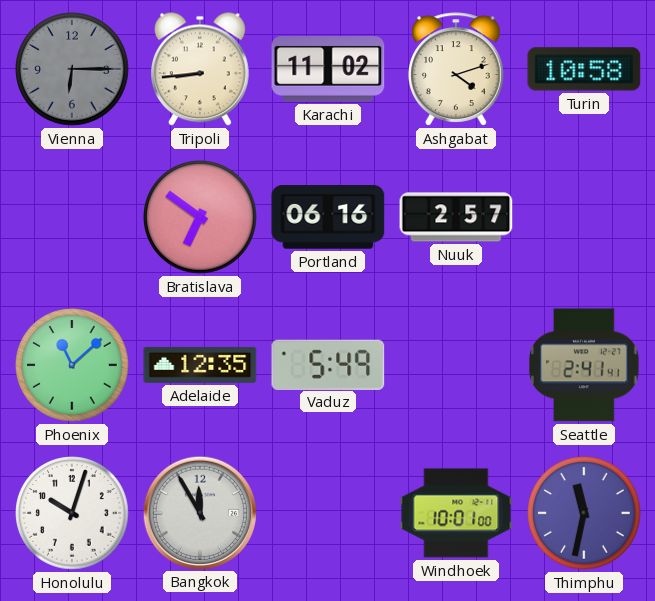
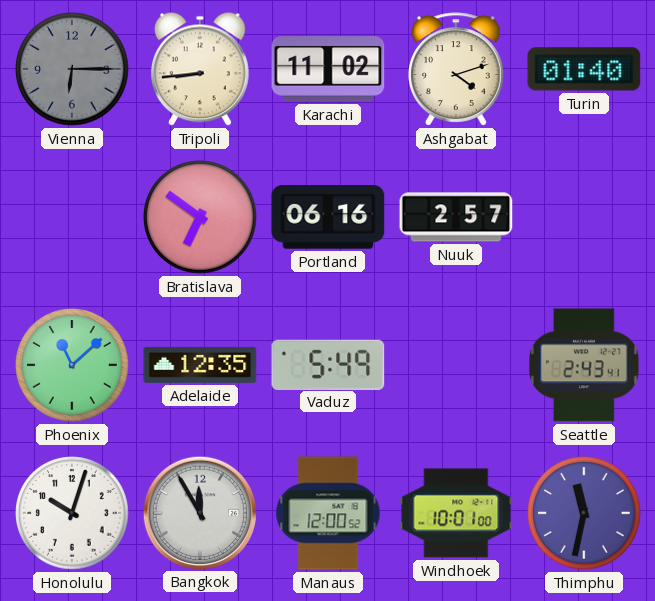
Turin: 10:58 -> 01:40 (584, 69)
Seattle: 2:41 -> 2:43 (584, 365)
Manaus: none -> 12:00 (328, 513)
